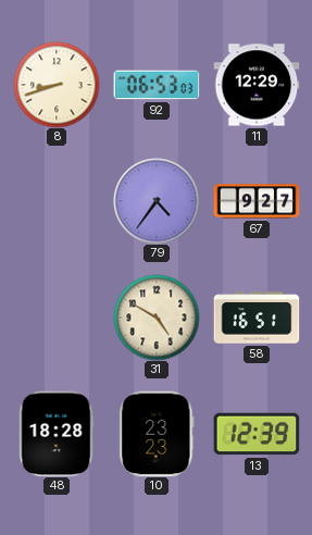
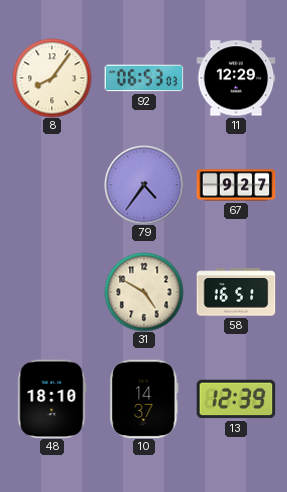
8: 8:42 -> 8:06 (52, 78)
48: 18:28 -> 18:10 (52, 399)
10: 23:23 -> 14:37 (144, 399)
